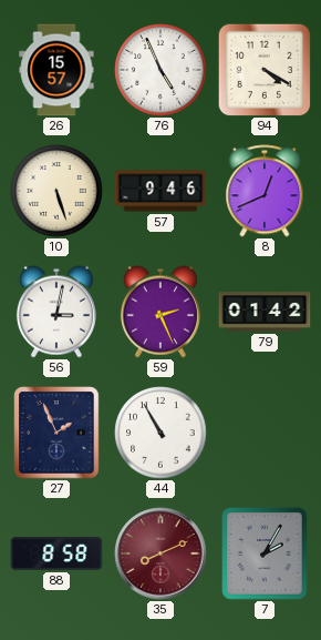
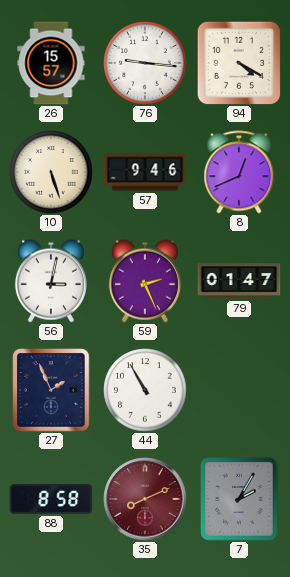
76: 4:56 -> 9:16 (145, 63)
79: 01:42 -> 01:47 (239, 281)
